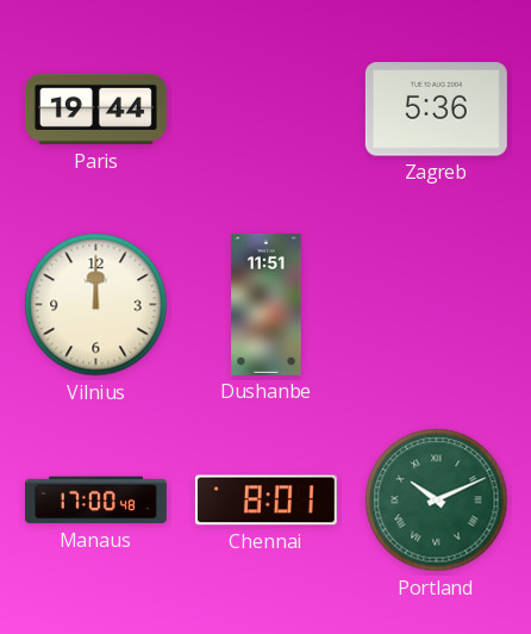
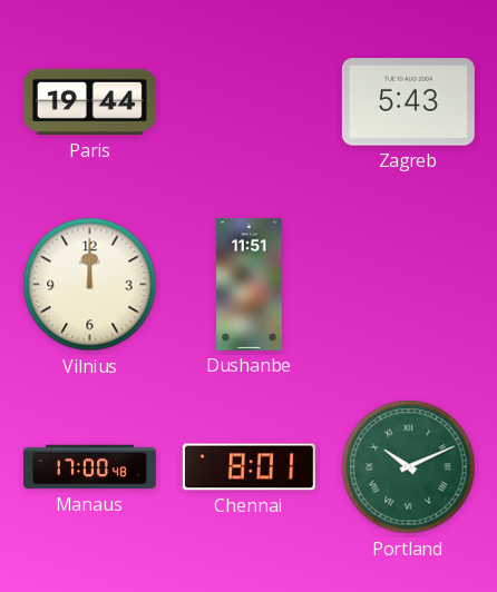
Zagreb: 5:36 -> 5:43 (408, 102)
